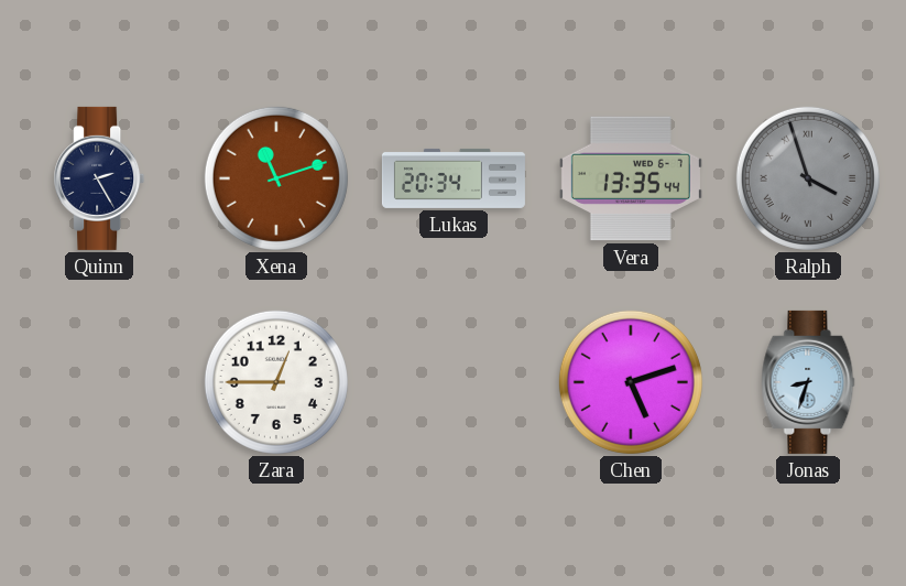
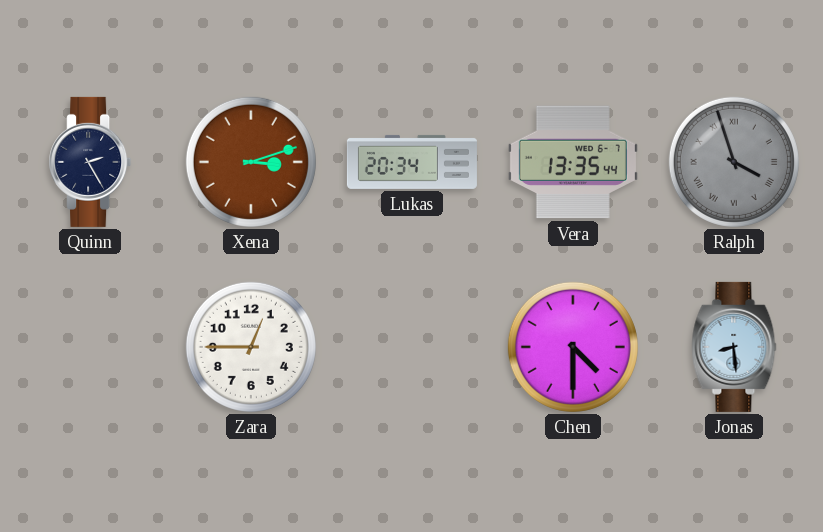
Xena: 11:12 -> 3:12 (251, 162)
Chen: 5:12 -> 4:30 (573, 347)
Jonas: 8:33 -> 8:29 (734, 347)
